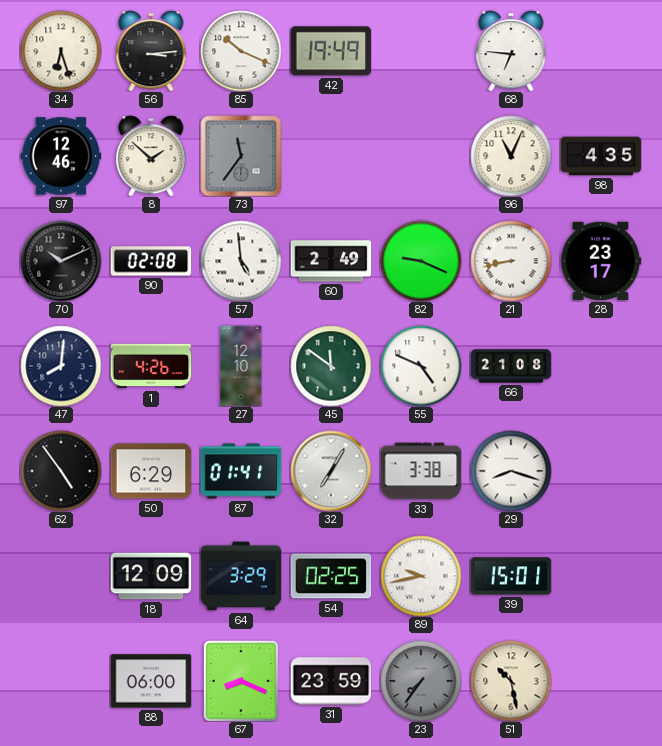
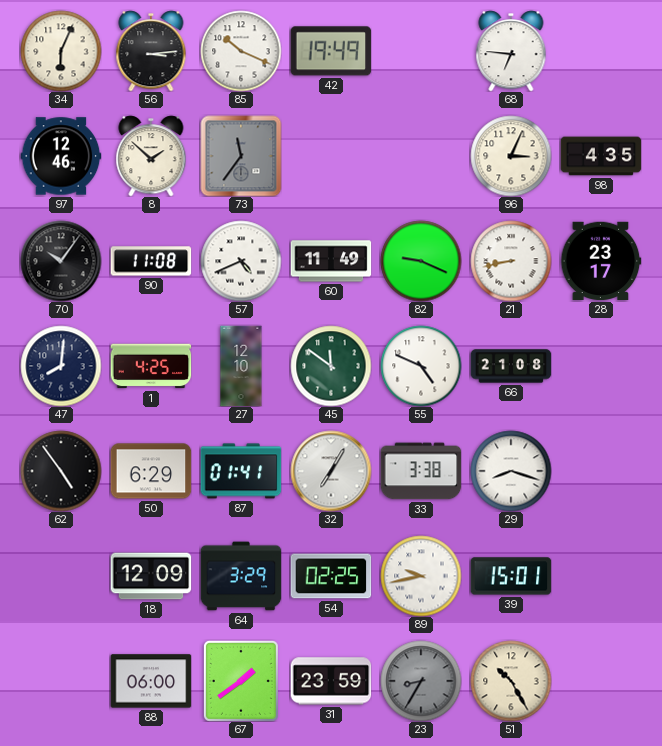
34: 6:27 -> 6:04 (61, 51)
96: 11:04 -> 3:04 (511, 156)
70: 10:11 -> 10:06 (61, 261)
90: 02:08 -> 11:08 (151, 261)
57: 4:59 -> 4:41 (241, 261)
60: 2:49 -> 11:49 (331, 261)
1: 4:26 -> 4:25 (151, 366)
67: 8:19 -> 1:39 (241, 681)
23: 7:36 -> 8:35 (421, 681)
51: 10:28 -> 10:25 (511, 681)
